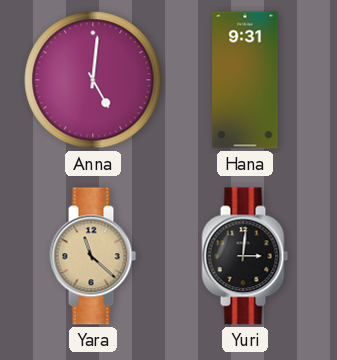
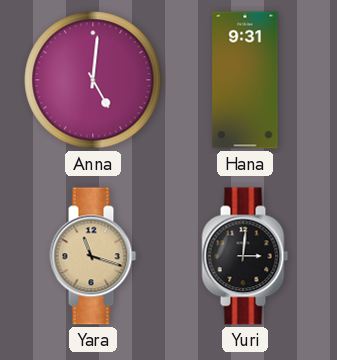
Yara: 11:22 -> 11:18 (93, 256)
